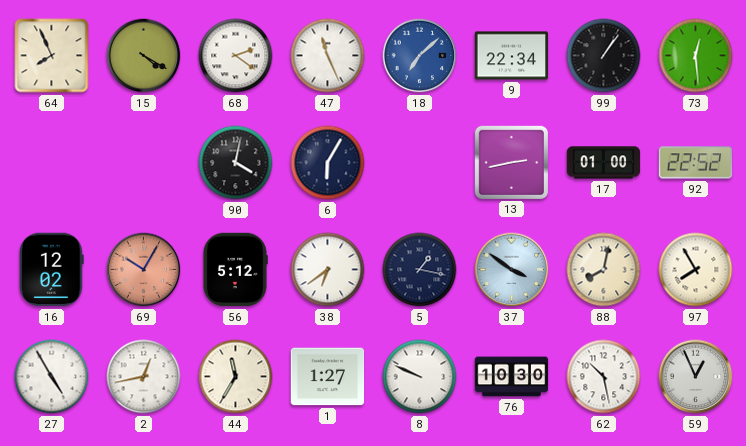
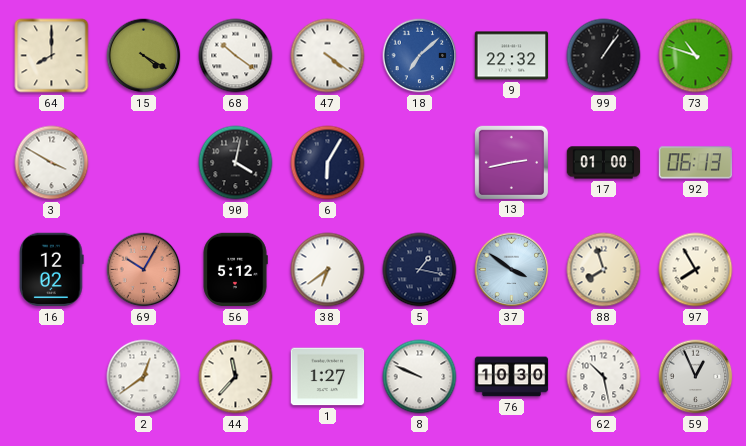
64: 7:56 -> 8:00 (52, 56)
68: 2:21 -> 10:21 (236, 56)
47: 11:26 -> 4:21 (328, 56)
9: 22:34 -> 22:32 (512, 56)
73: 12:29 -> 10:48 (696, 56)
3: none -> 3:50 (52, 163)
92: 22:52 -> 06:13 (696, 163)
88: 8:02 -> 7:57 (604, 270)
27: 4:55 -> none (52, 377)
2: 12:43 -> 12:39 (144, 377)
44: 11:35 -> 11:37 (236, 377)
